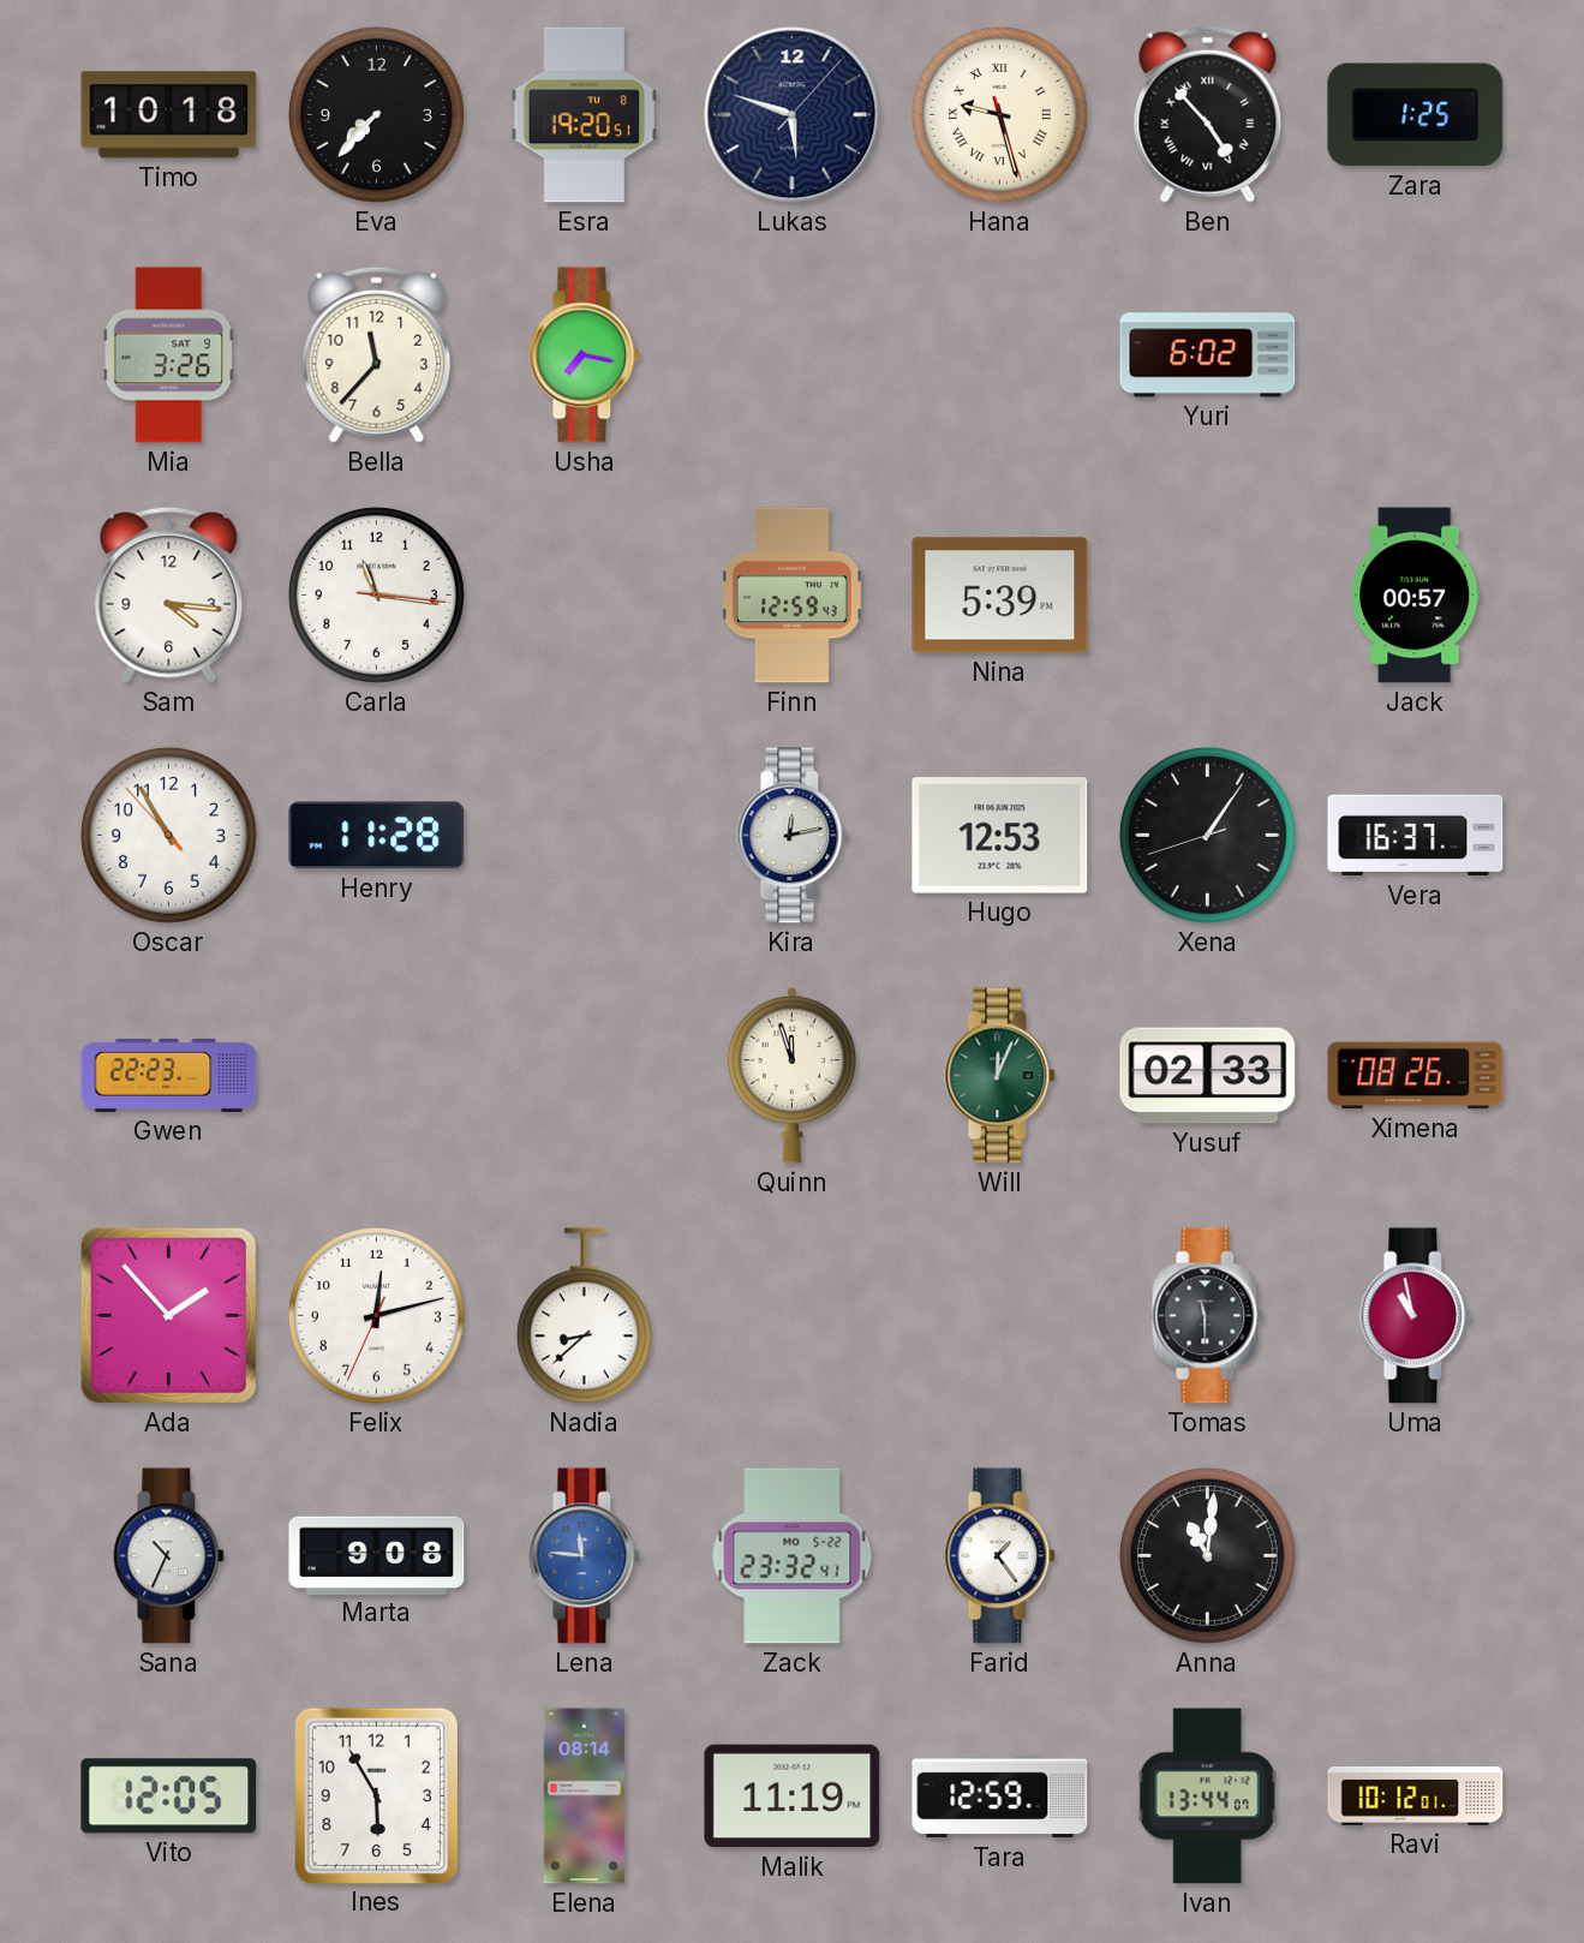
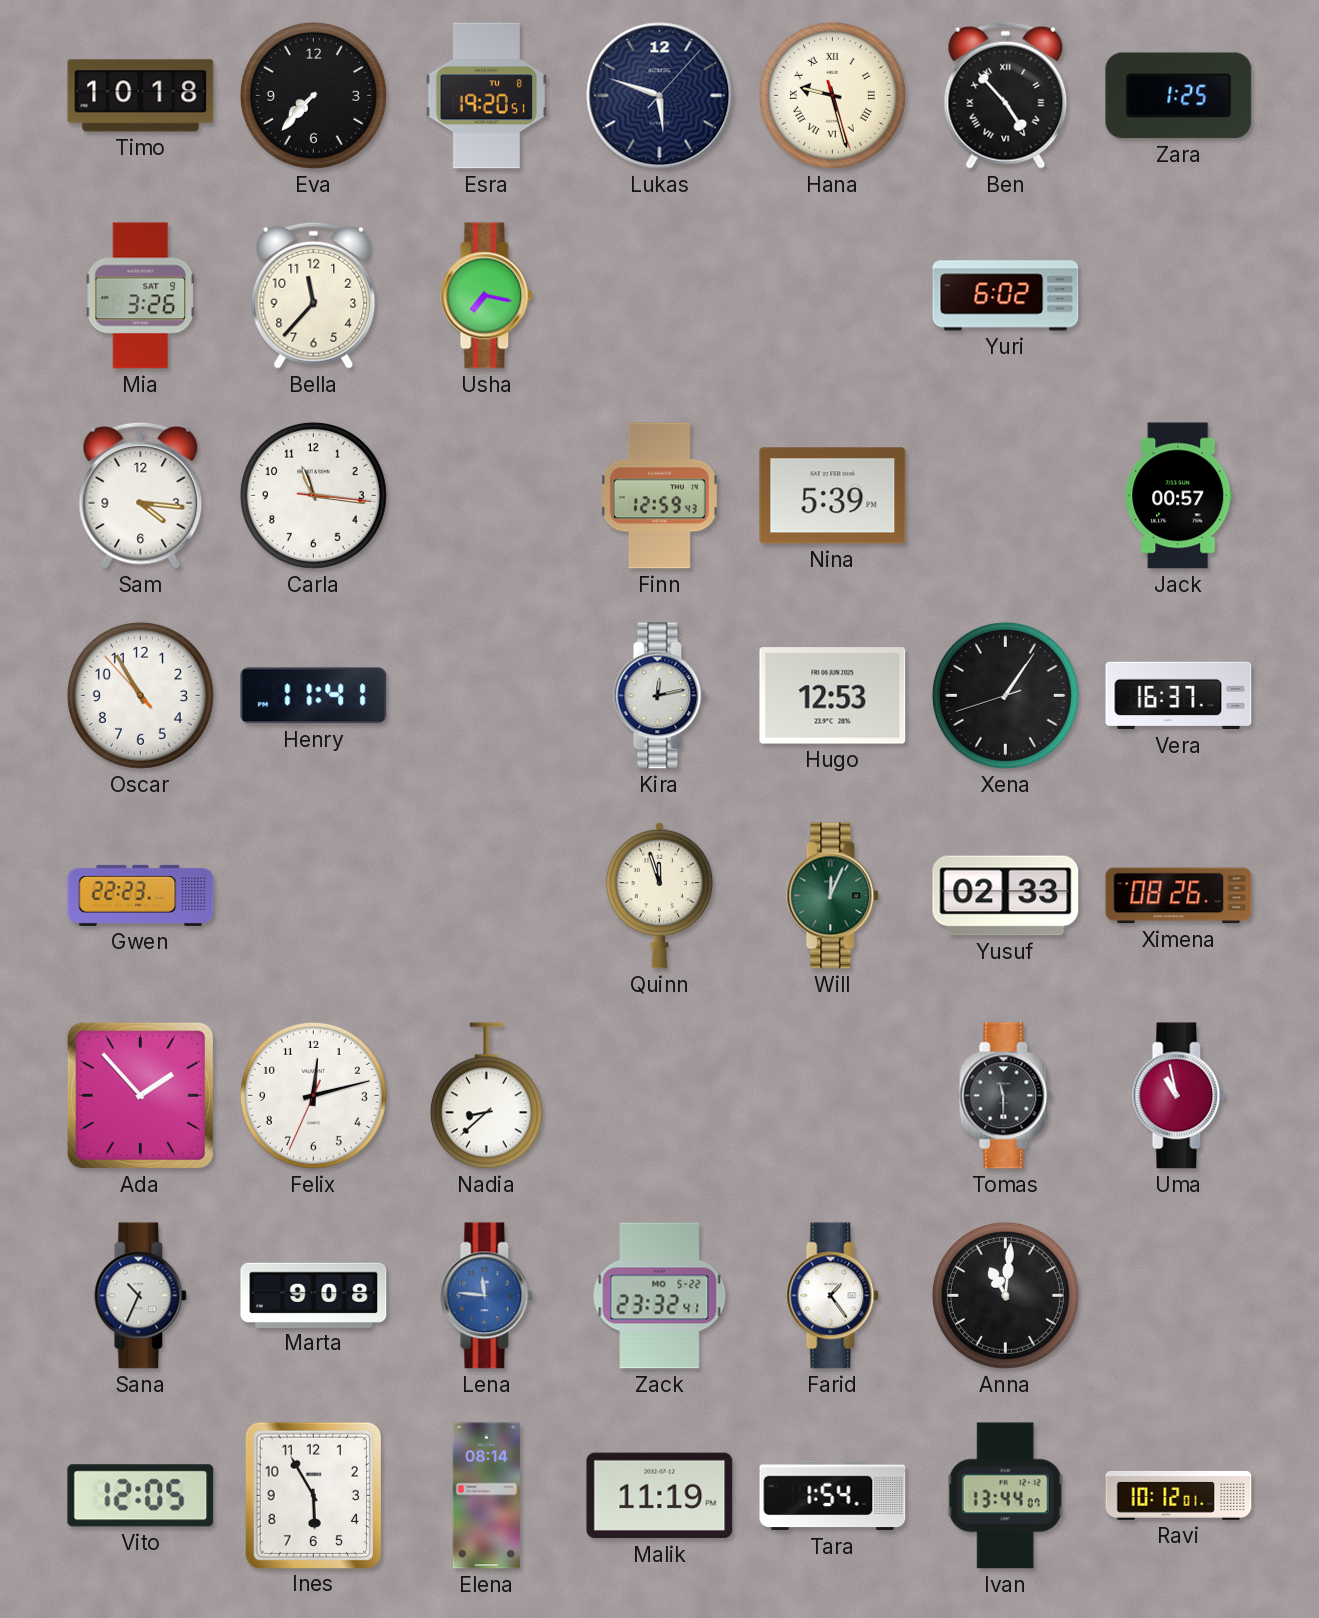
Henry: 11:28 -> 11:41 (314, 696)
Tara: 12:59 -> 1:54 (833, 1496)
